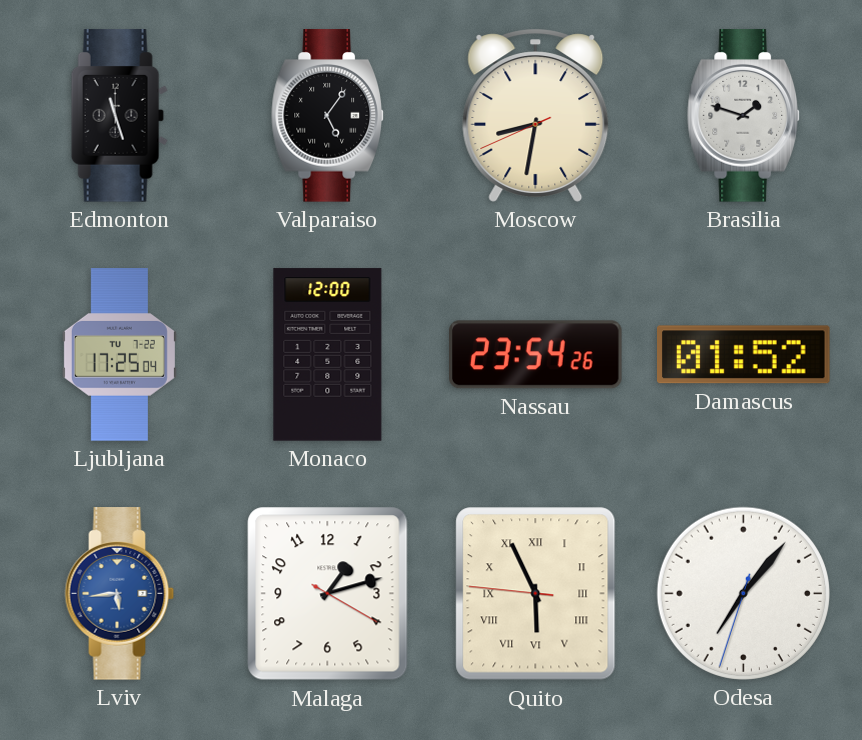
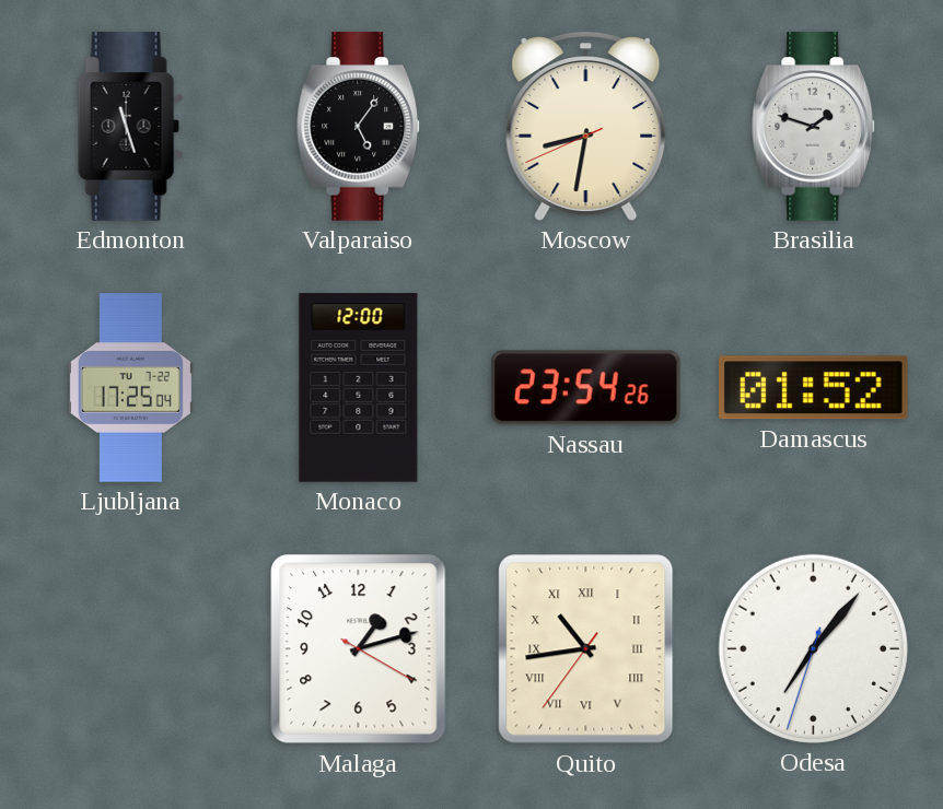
Lviv: 5:44 -> none (120, 594)
Quito: 5:55 -> 10:43 (586, 649)
